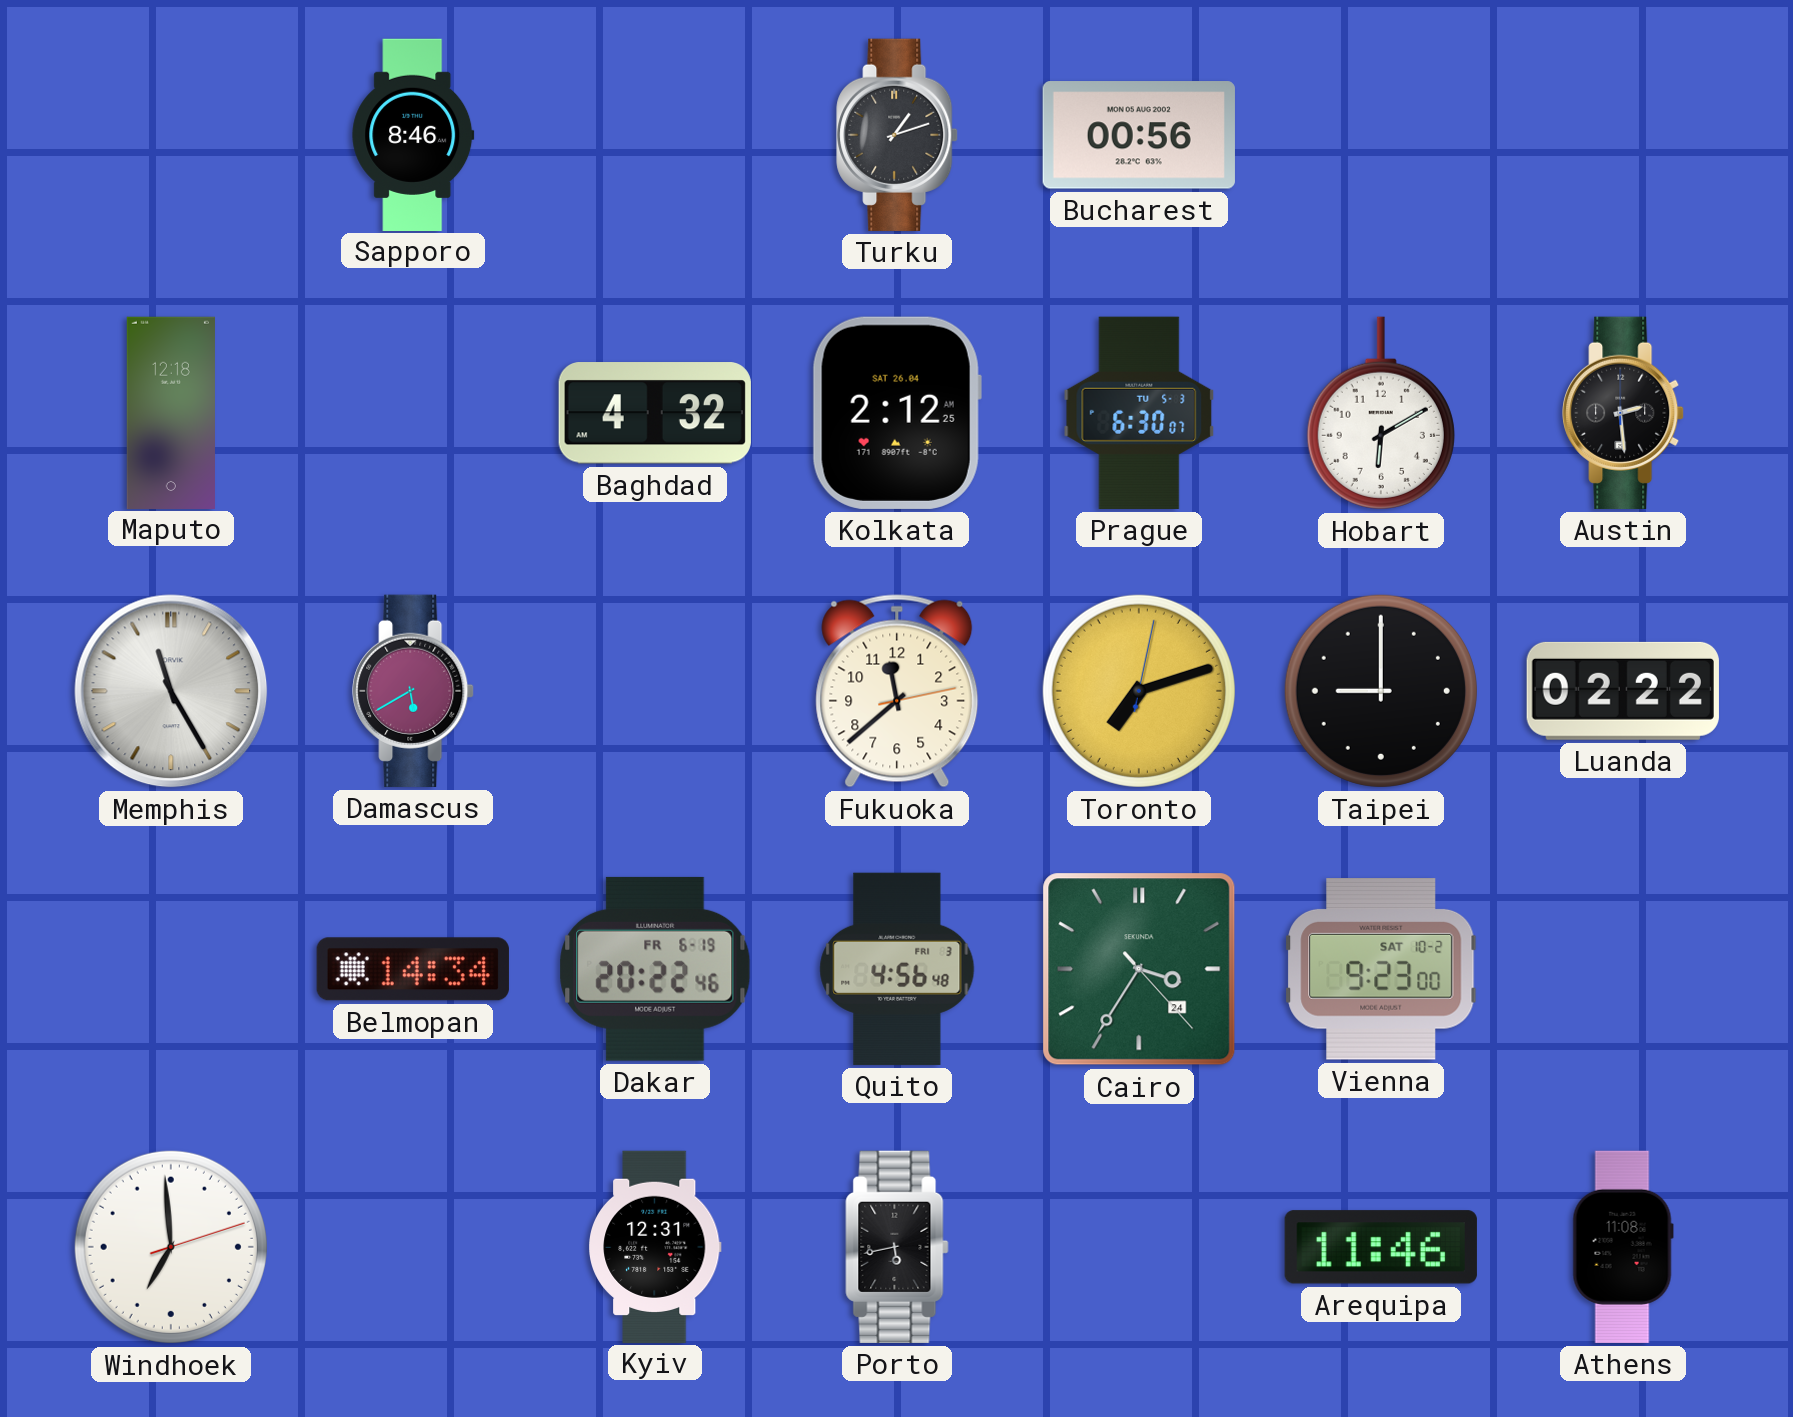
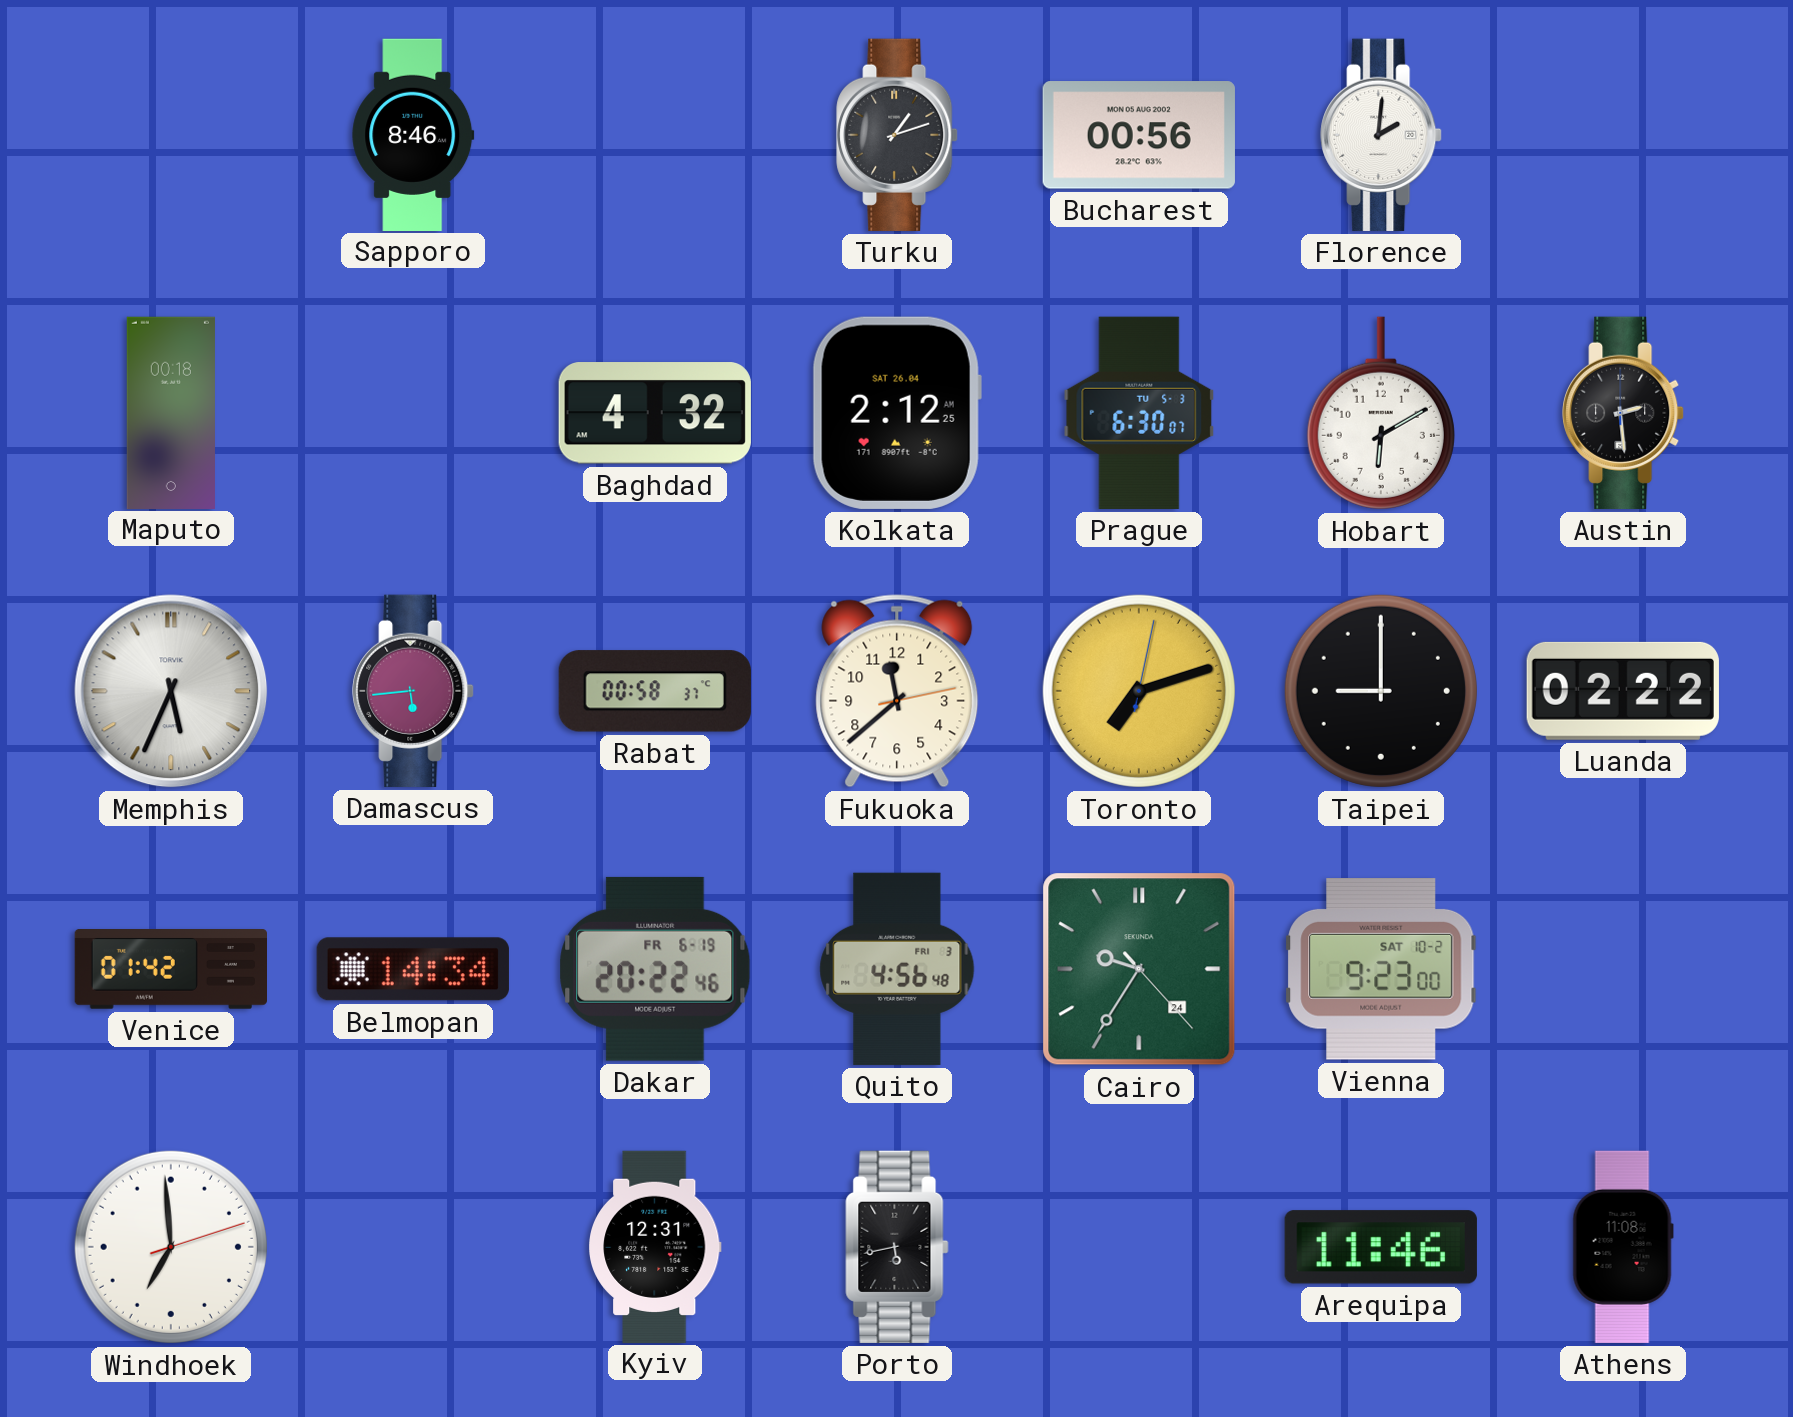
Florence: none -> 2:01 (1381, 135)
Maputo: 12:18 -> 00:18 (171, 412)
Memphis: 11:25 -> 5:34 (171, 691)
Damascus: 5:40 -> 5:44 (413, 691)
Rabat: none -> 00:58 (655, 691)
Venice: none -> 01:42 (170, 970)
Cairo: 3:35 -> 9:35 (1139, 969)
